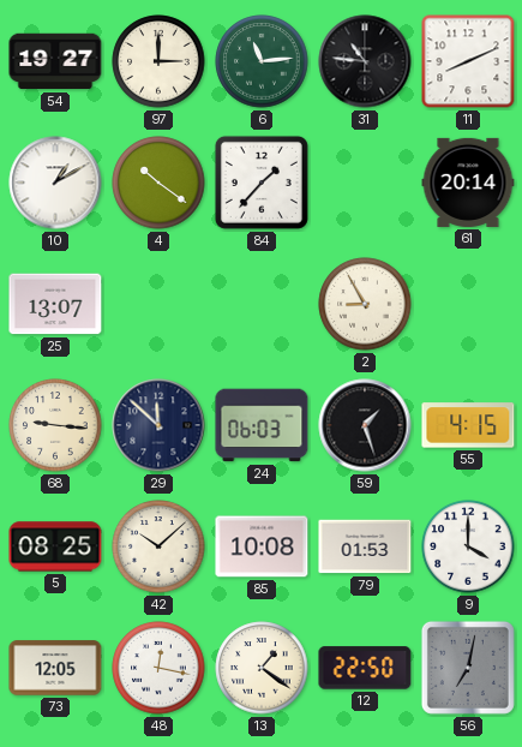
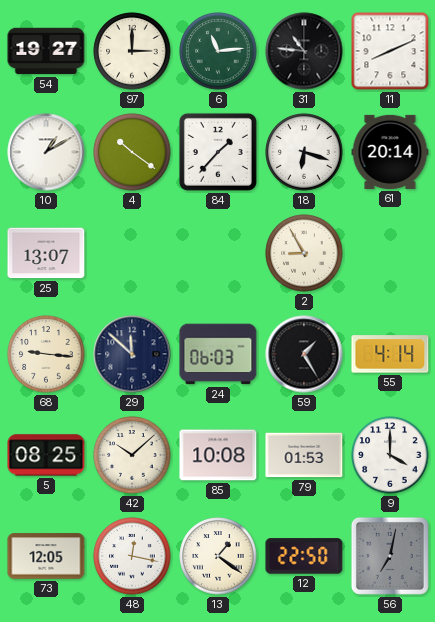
18: none -> 6:18 (304, 152)
59: 1:27 -> 1:25 (304, 354)
55: 4:15 -> 4:14 (390, 354)
